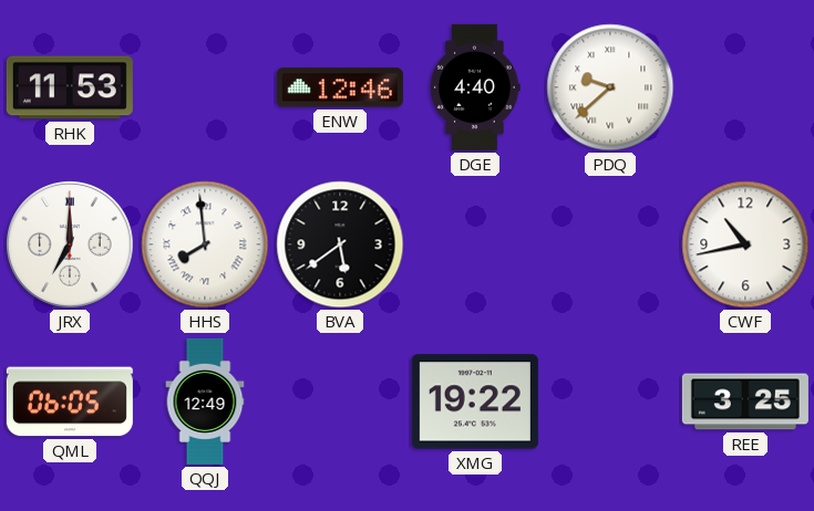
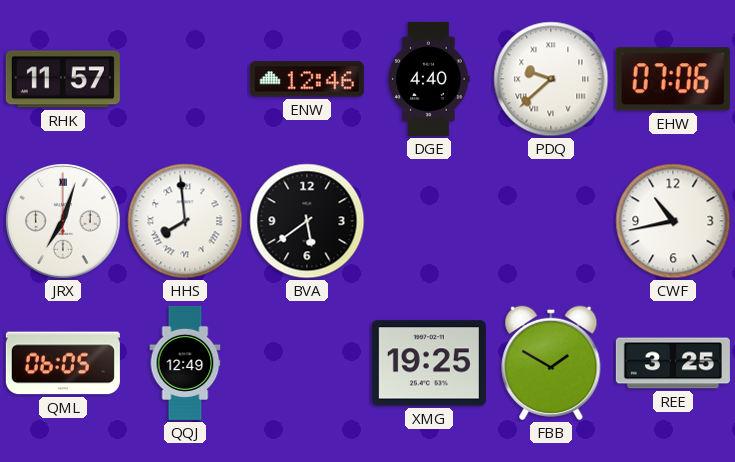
RHK: 11:53 -> 11:57 (63, 79)
EHW: none -> 07:06 (673, 79)
JRX: 7:00 -> 7:03 (63, 221)
XMG: 19:22 -> 19:25 (429, 363)
FBB: none -> 1:50 (551, 363)
